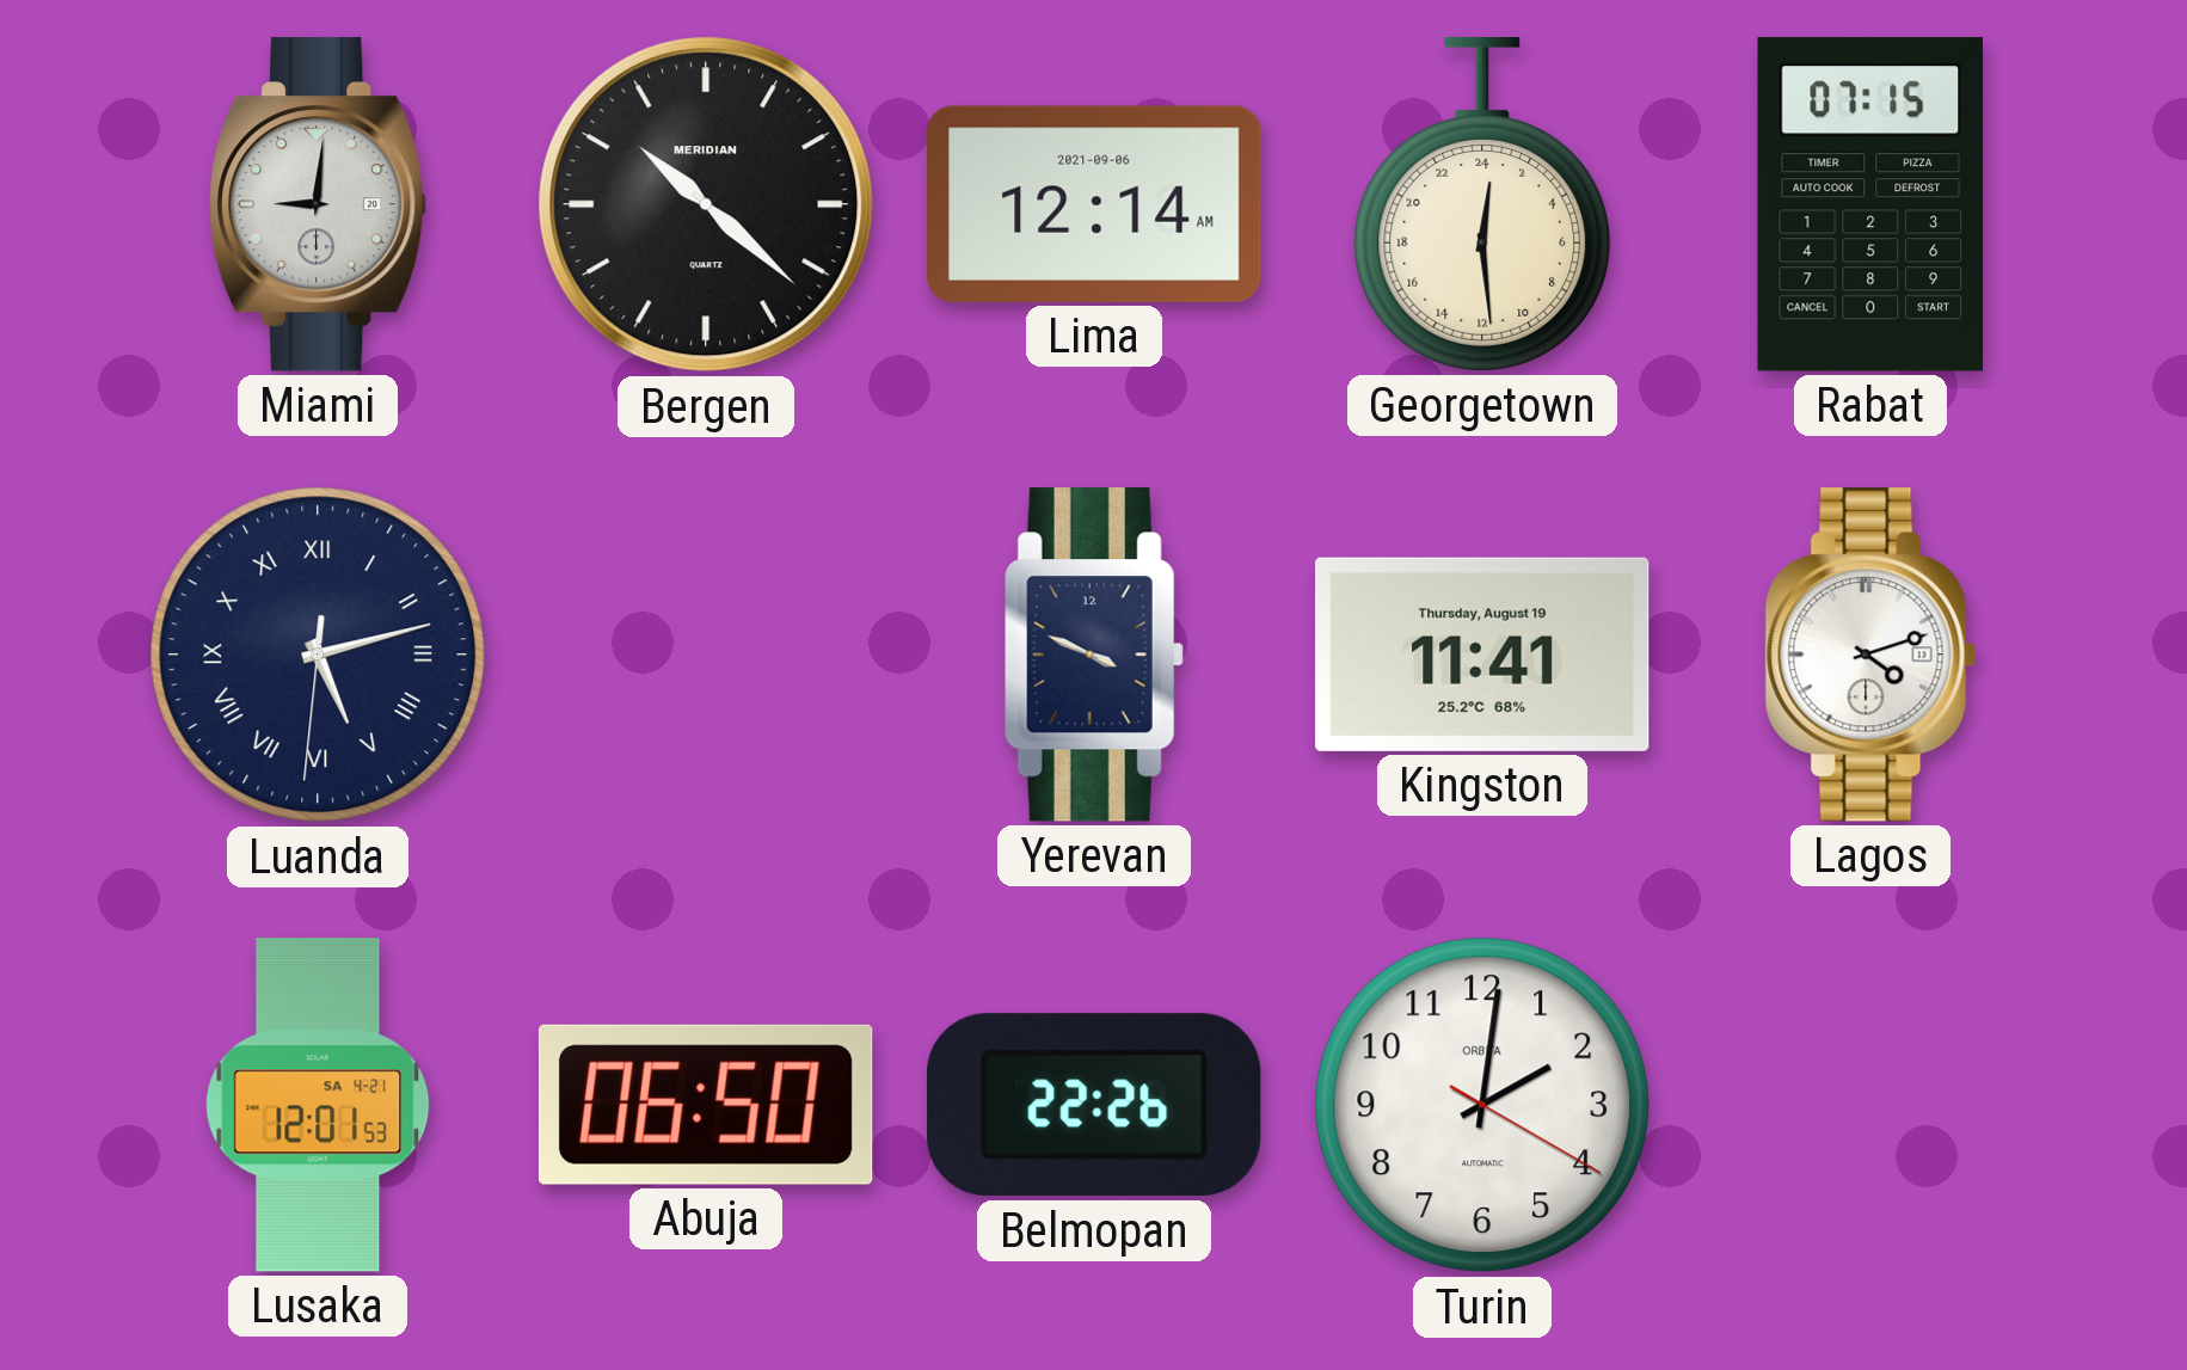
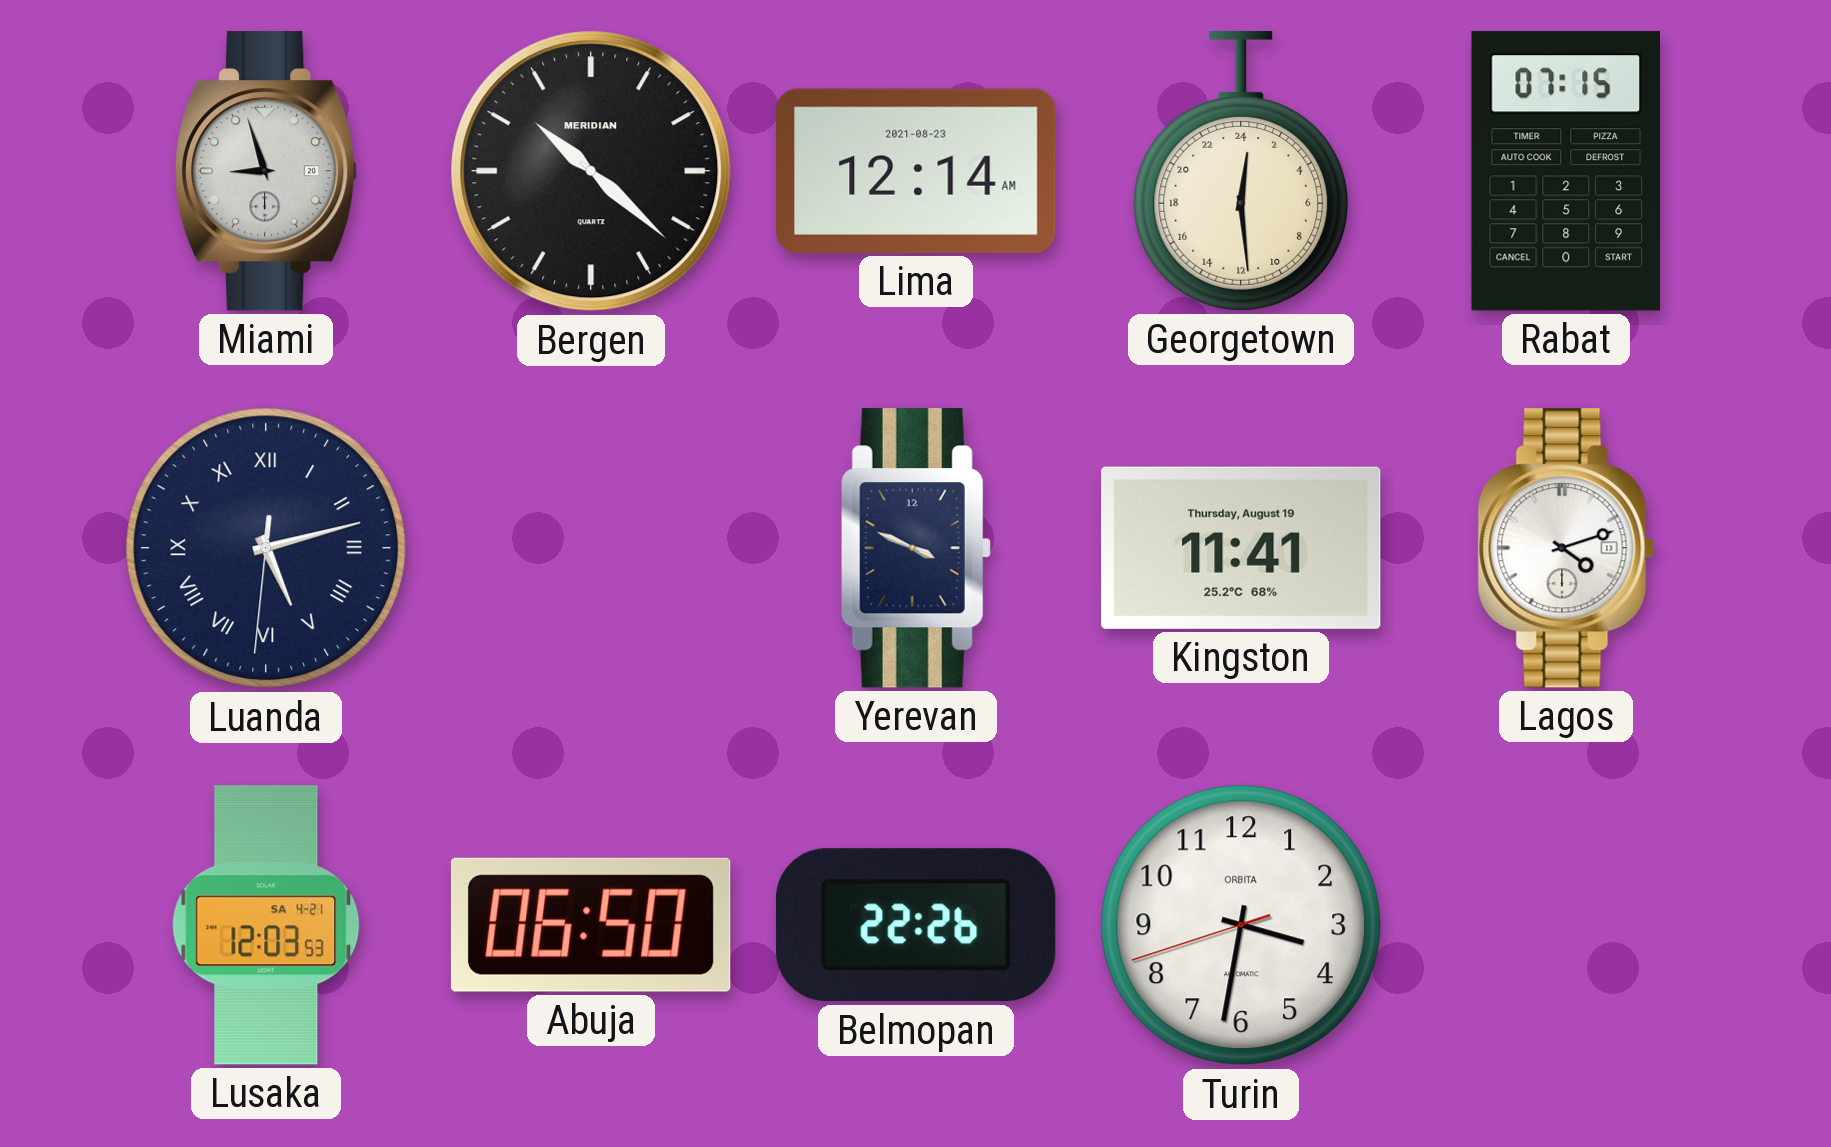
Miami: 9:01 -> 8:57 (267, 171)
Lima date: 2021-09-06 -> 2021-08-23 (916, 171)
Lusaka: 12:01 -> 12:03 (266, 925)
Turin: 2:01 -> 3:31 (1241, 925)
